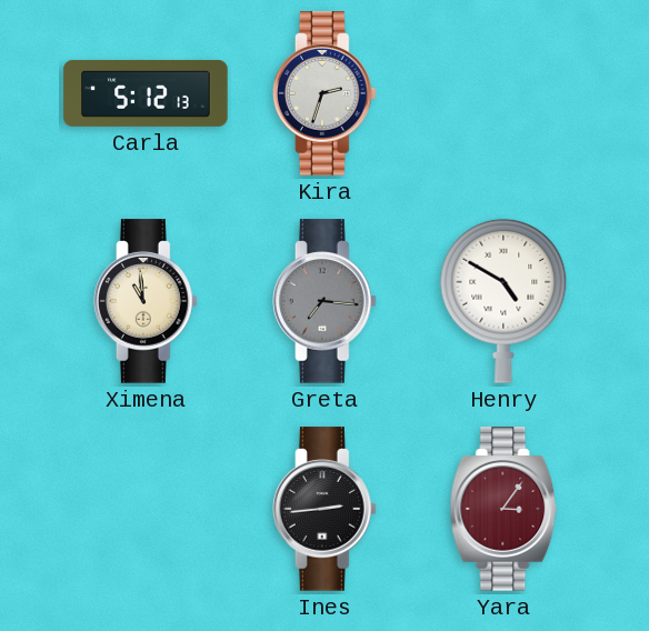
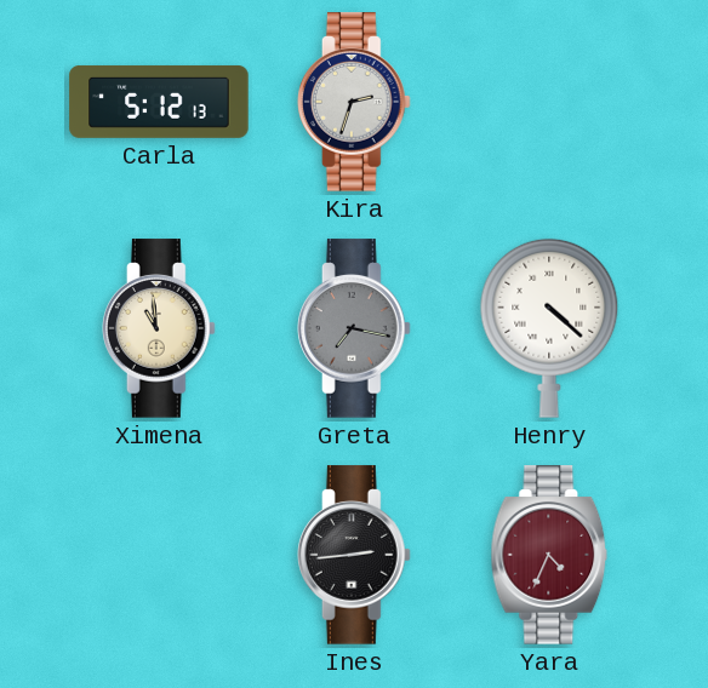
Greta: 7:16 -> 7:17 (354, 328)
Henry: 4:50 -> 4:22 (549, 328)
Yara: 3:06 -> 4:34 (549, 555)
